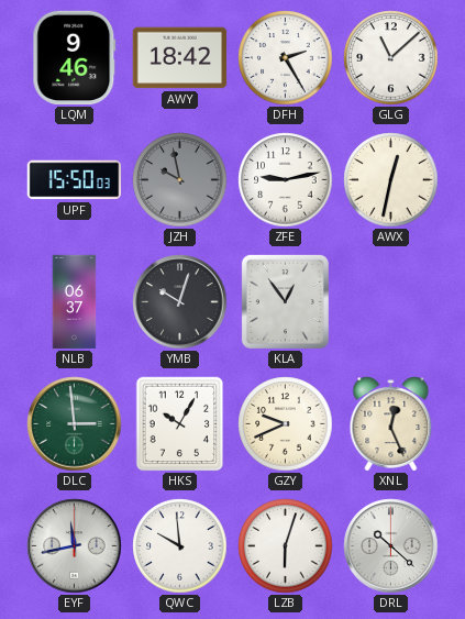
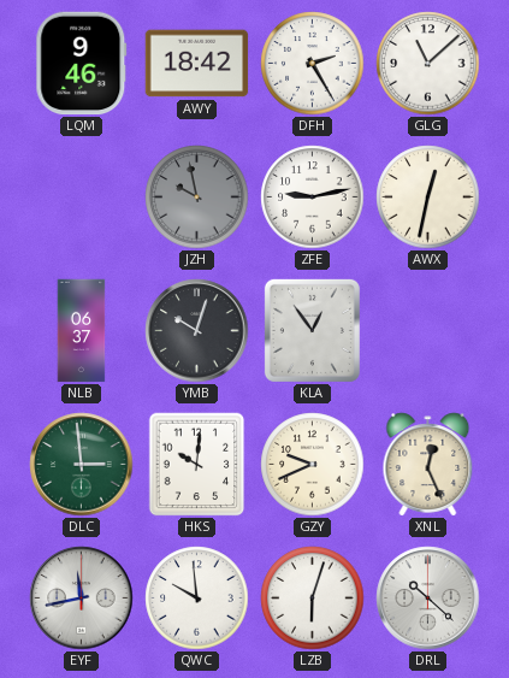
UPF: 15:50 -> none (75, 180)
HKS: 10:05 -> 10:01 (197, 465)
